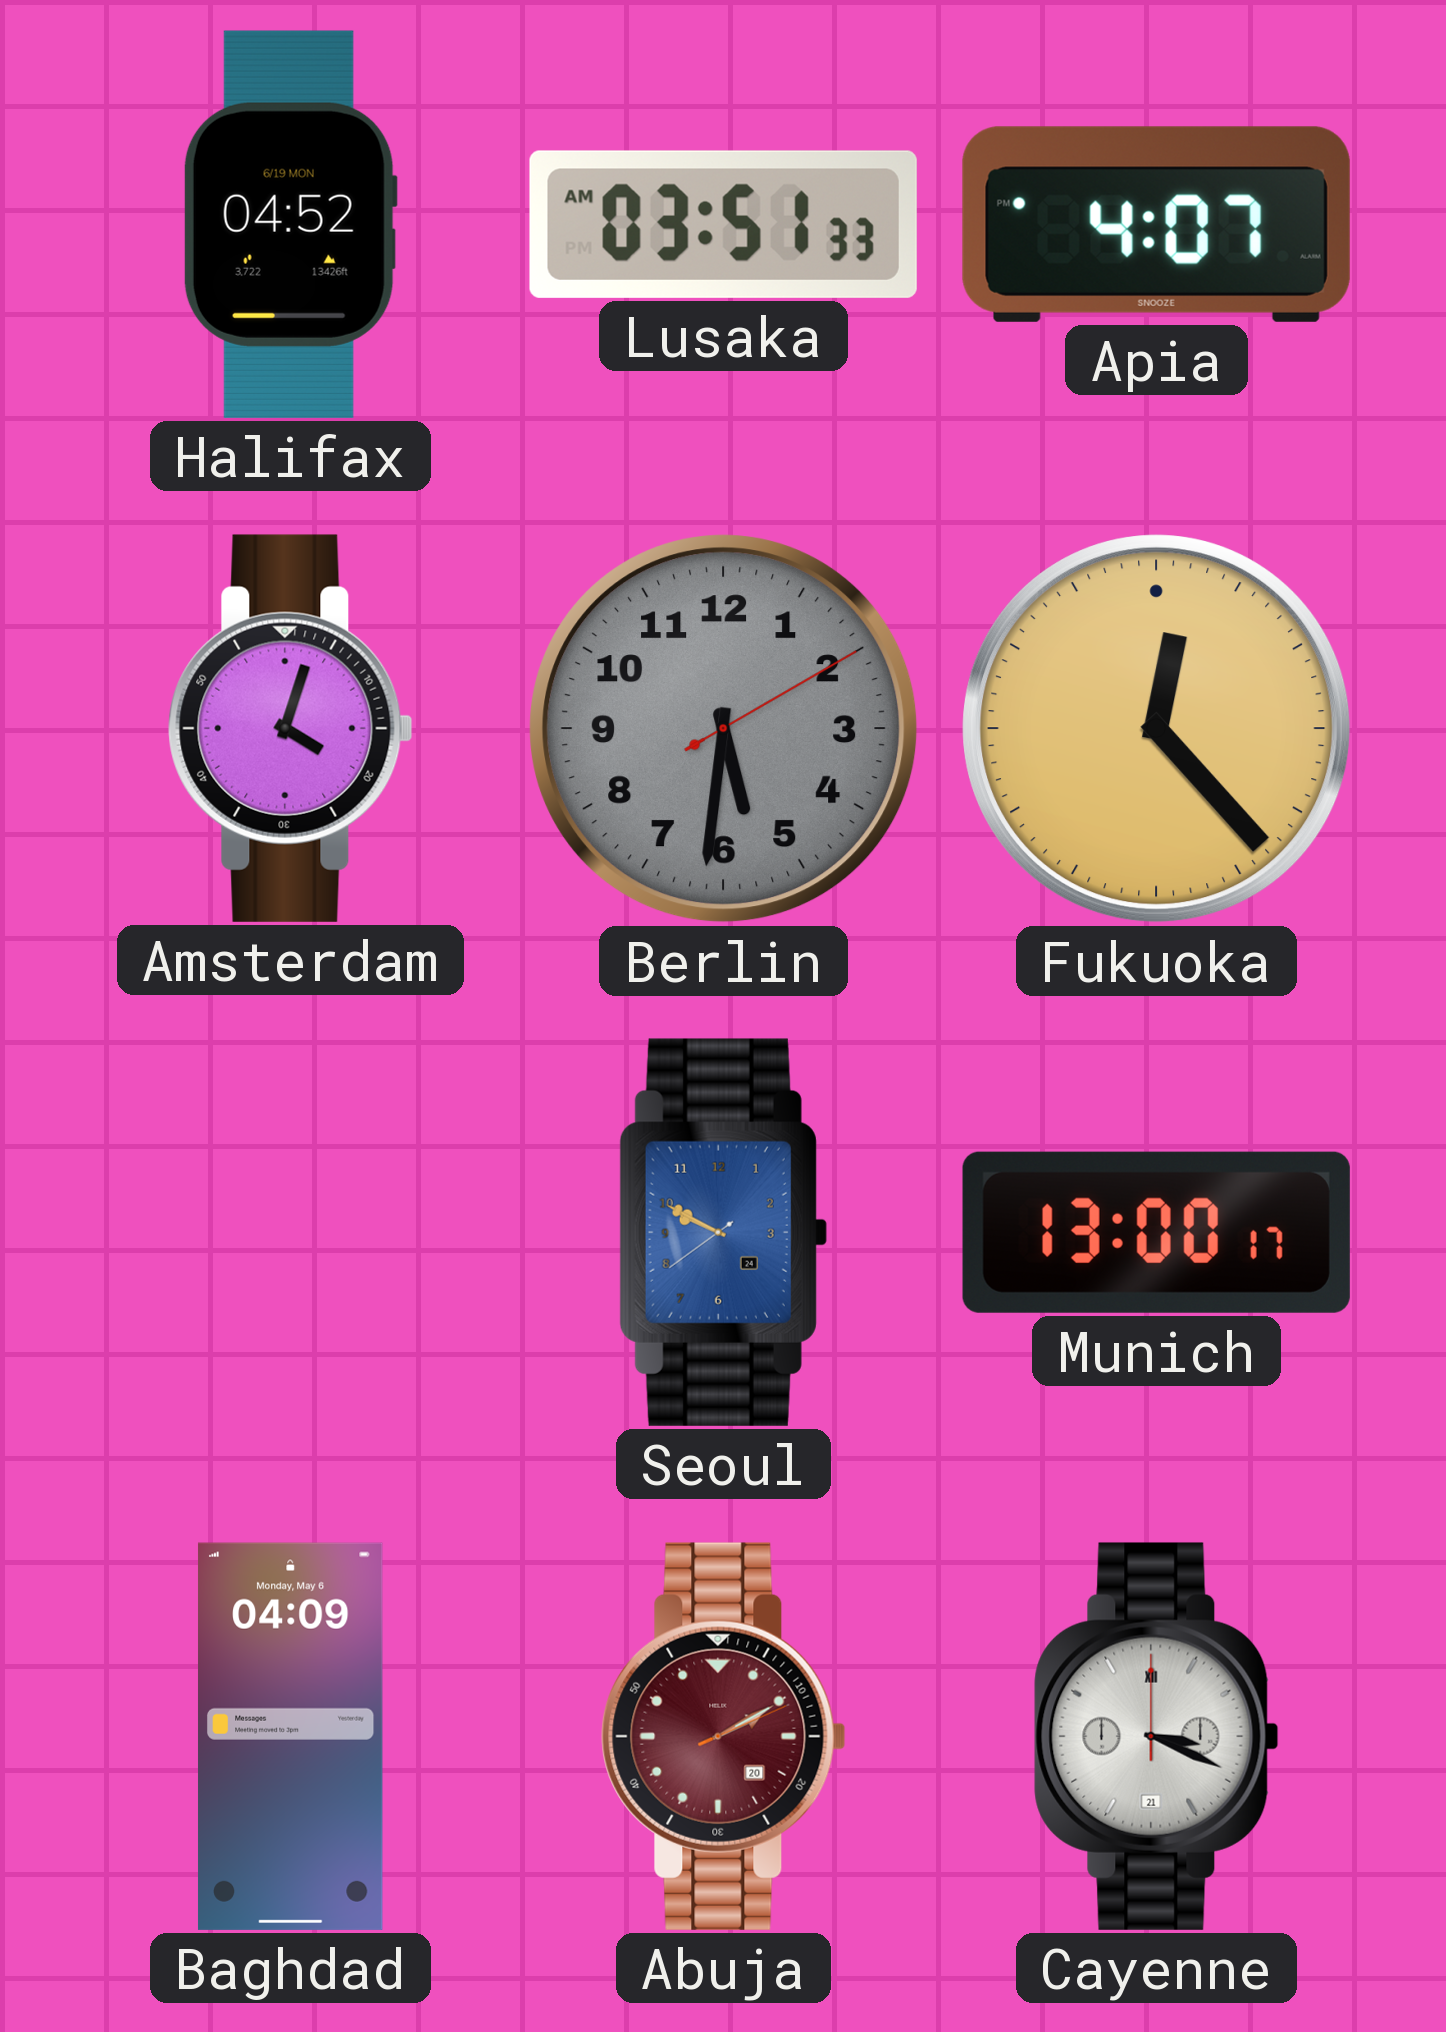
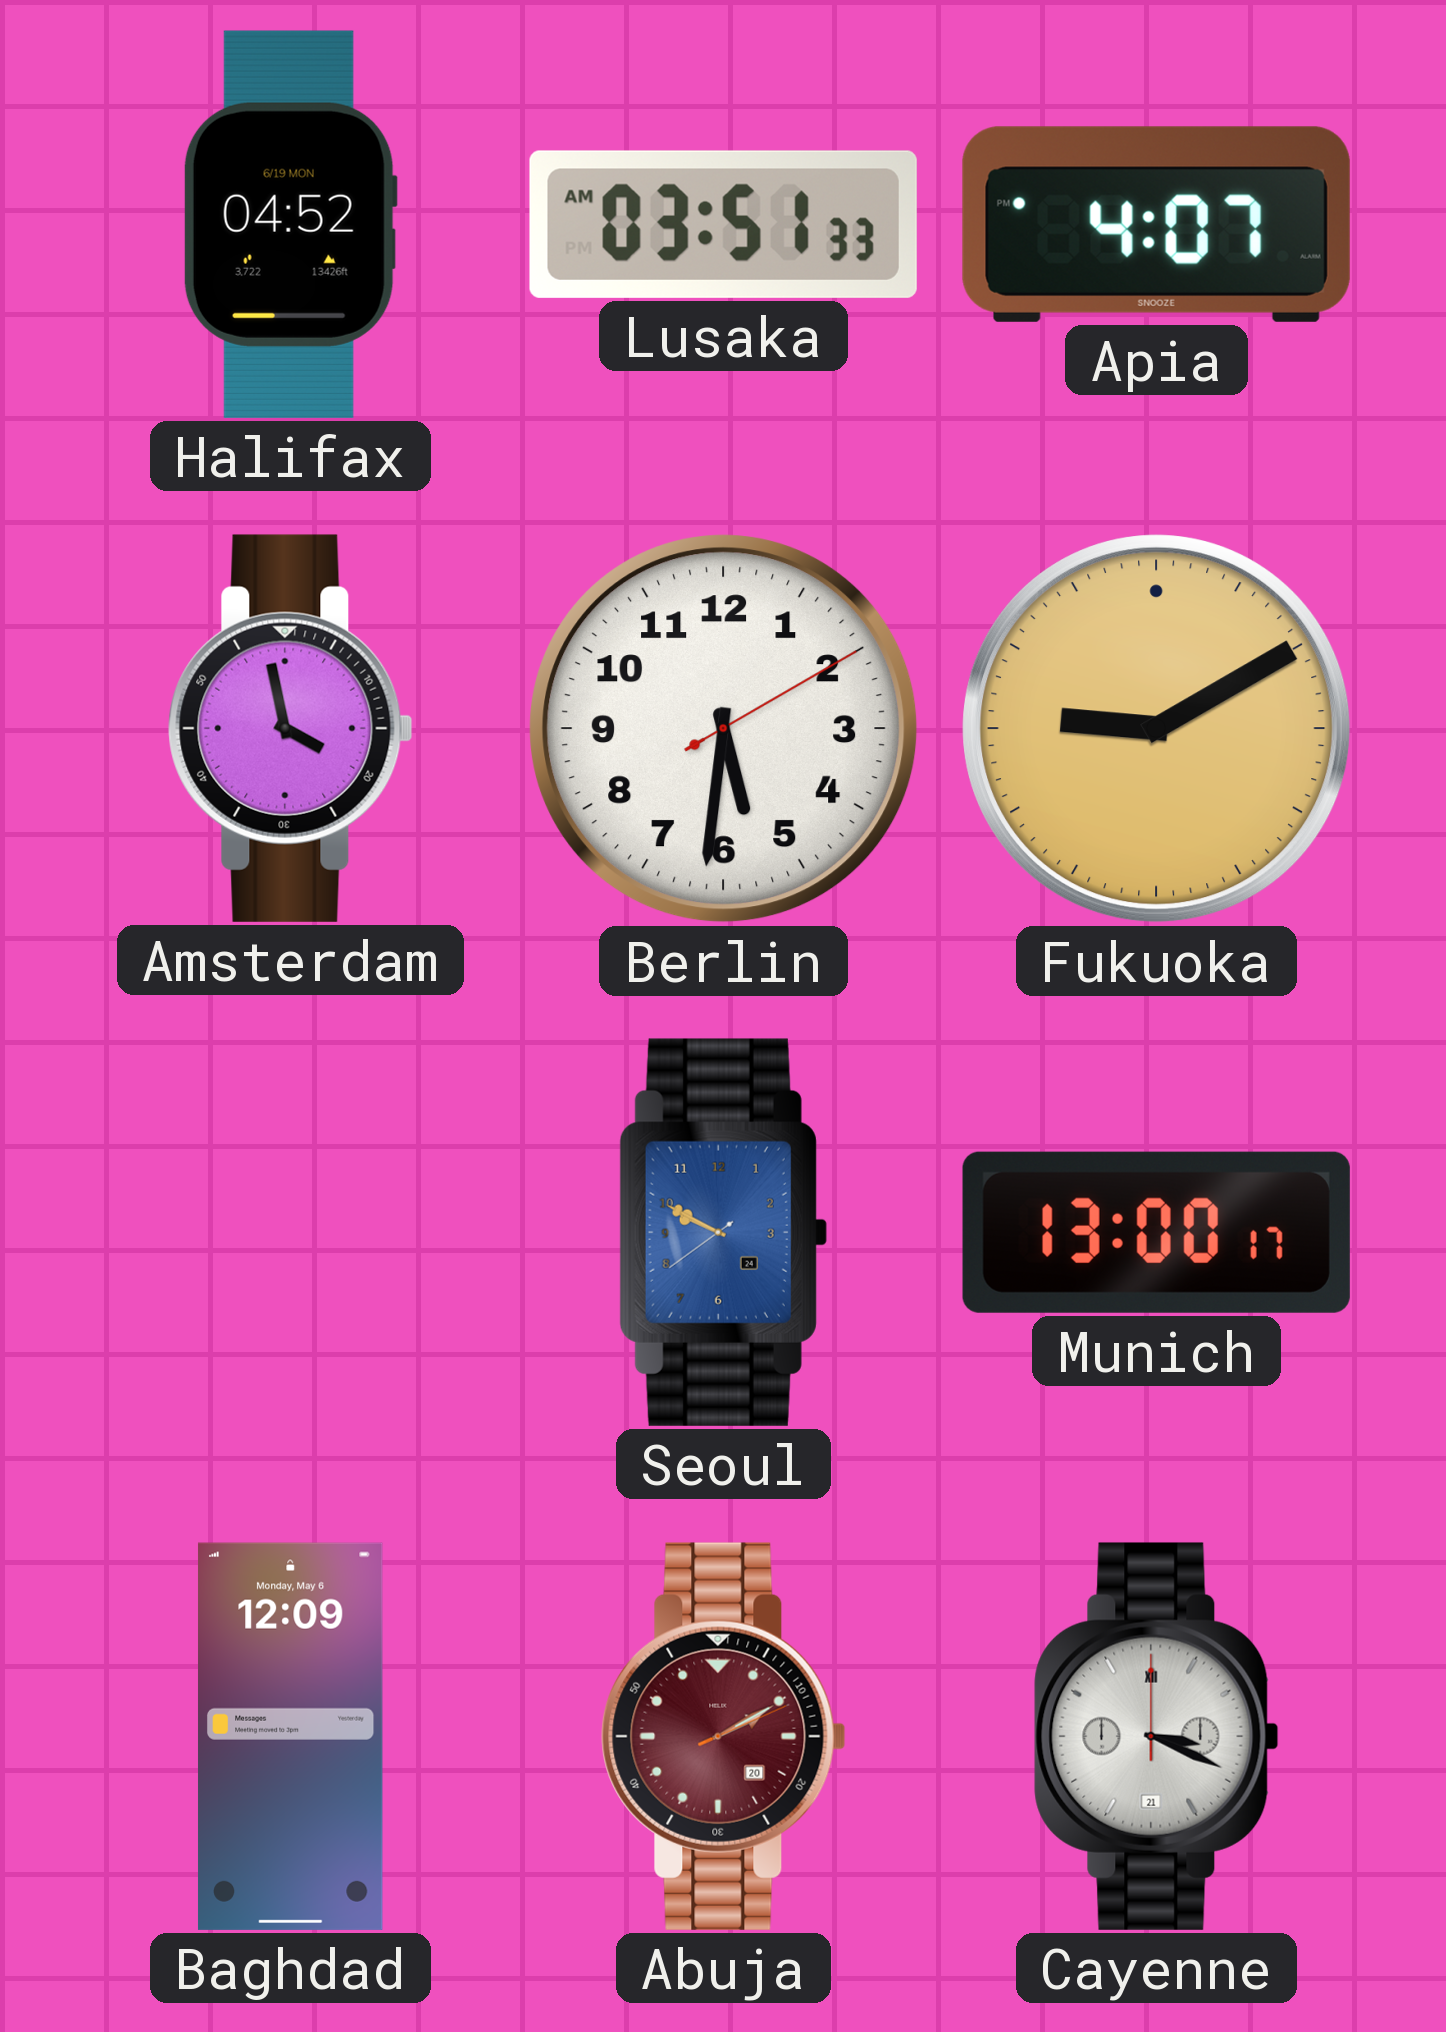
Amsterdam: 4:03 -> 3:58 (291, 728)
Berlin dial: grey -> white (724, 729)
Fukuoka: 12:23 -> 9:10 (1157, 729)
Baghdad: 04:09 -> 12:09 (290, 1736)
